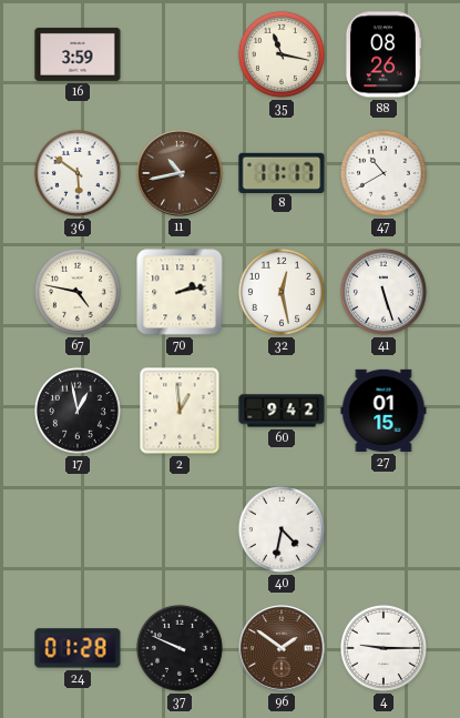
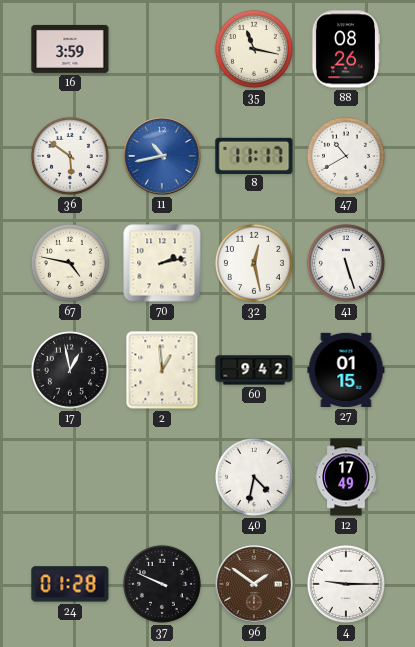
11 dial: brown -> blue (162, 156)
12: none -> 17:49 (346, 477)
